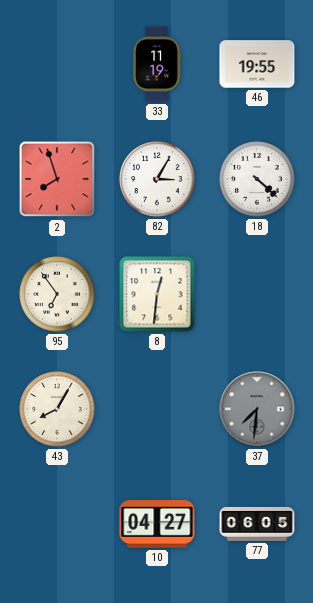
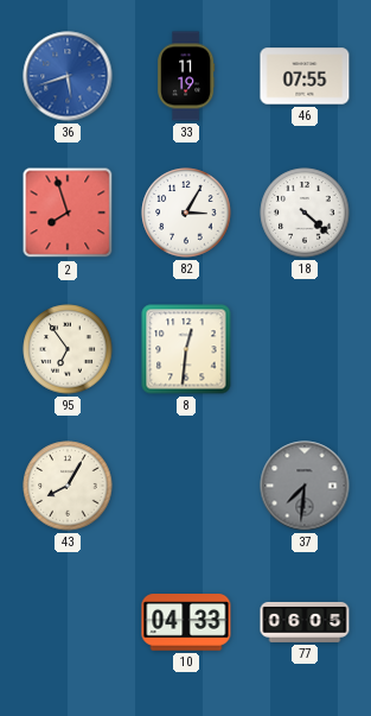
36: none -> 5:42 (68, 76)
46: 19:55 -> 07:55 (305, 76)
10: 04:27 -> 04:33 (186, 623)
